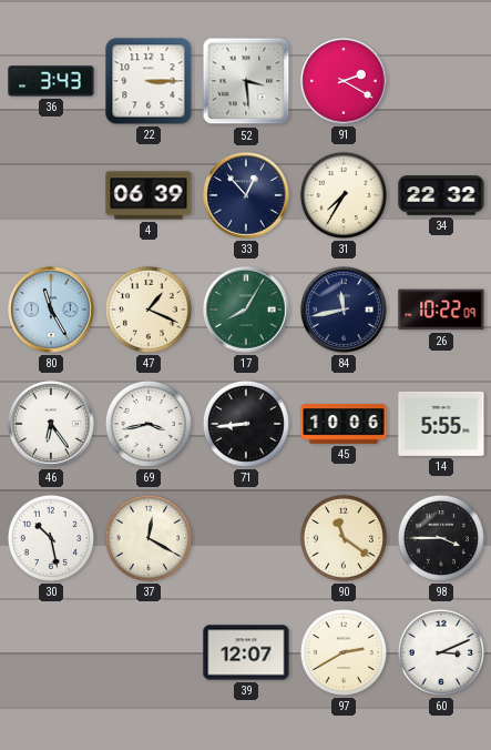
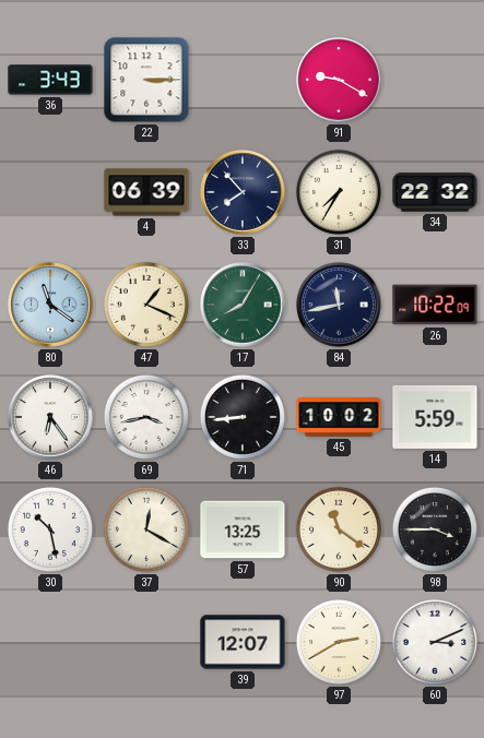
52: 3:29 -> none (246, 81)
91: 2:20 -> 9:20 (339, 80)
33: 12:53 -> 7:53 (243, 192)
80: 11:25 -> 11:21 (50, 305)
45: 10:06 -> 10:02 (339, 417)
14: 5:55 -> 5:59 (435, 417)
57: none -> 13:25 (243, 529)
